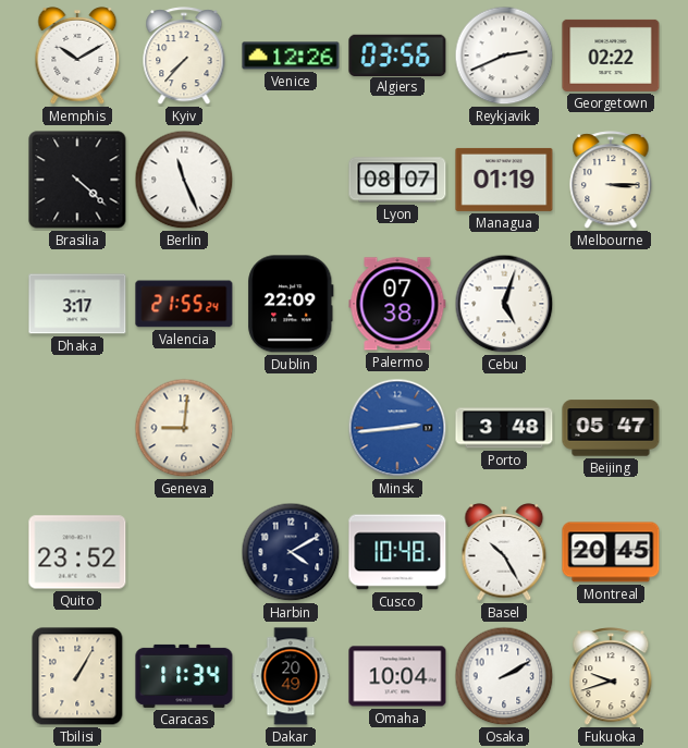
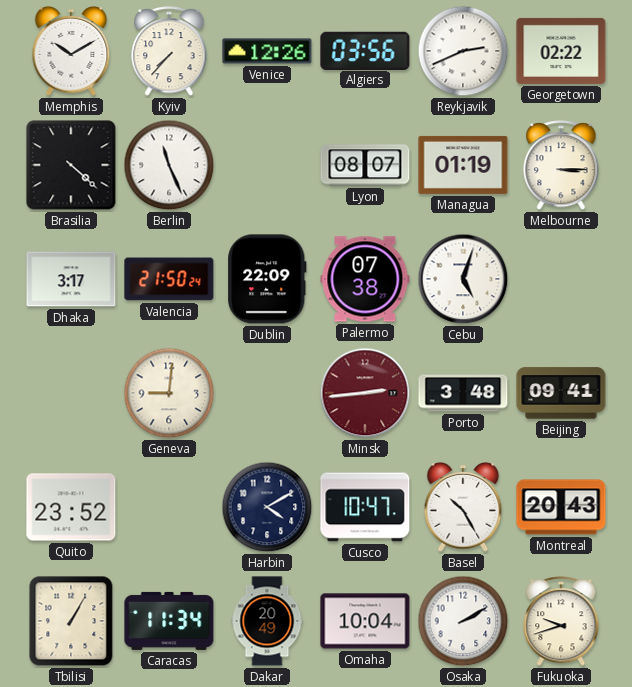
Valencia: 21:55 -> 21:50 (169, 279)
Minsk dial: blue -> burgundy (365, 393)
Beijing: 05:47 -> 09:41 (561, 393)
Cusco: 10:48 -> 10:47 (365, 507)
Montreal: 20:45 -> 20:43 (561, 507)
